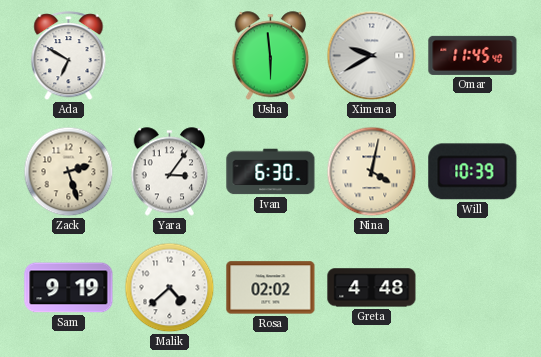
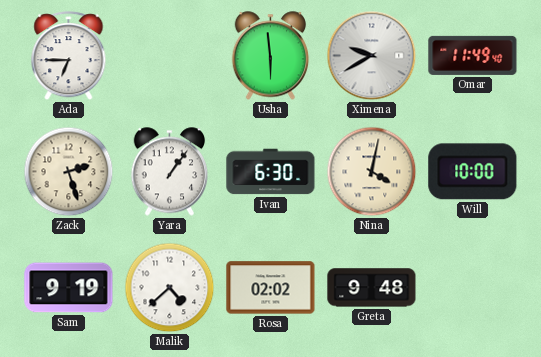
Ada: 6:50 -> 6:45 (69, 56)
Omar: 11:45 -> 11:49 (473, 55)
Yara: 3:06 -> 1:06 (170, 172)
Will: 10:39 -> 10:00 (473, 172)
Greta: 4:48 -> 9:48 (372, 288)
